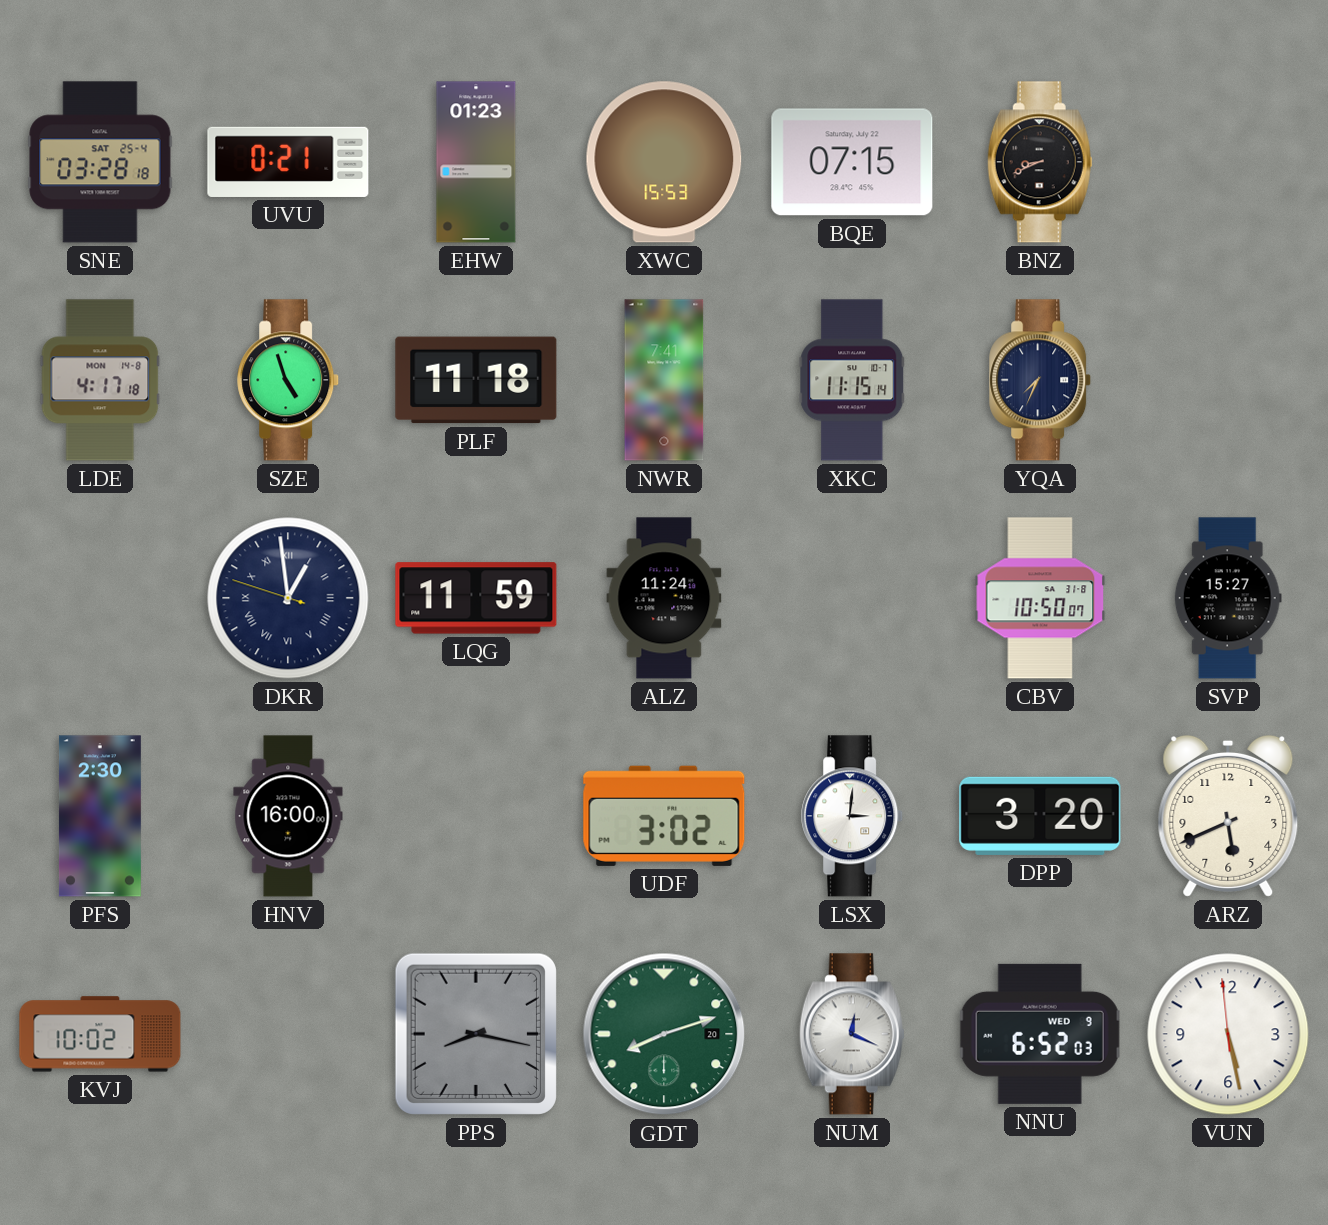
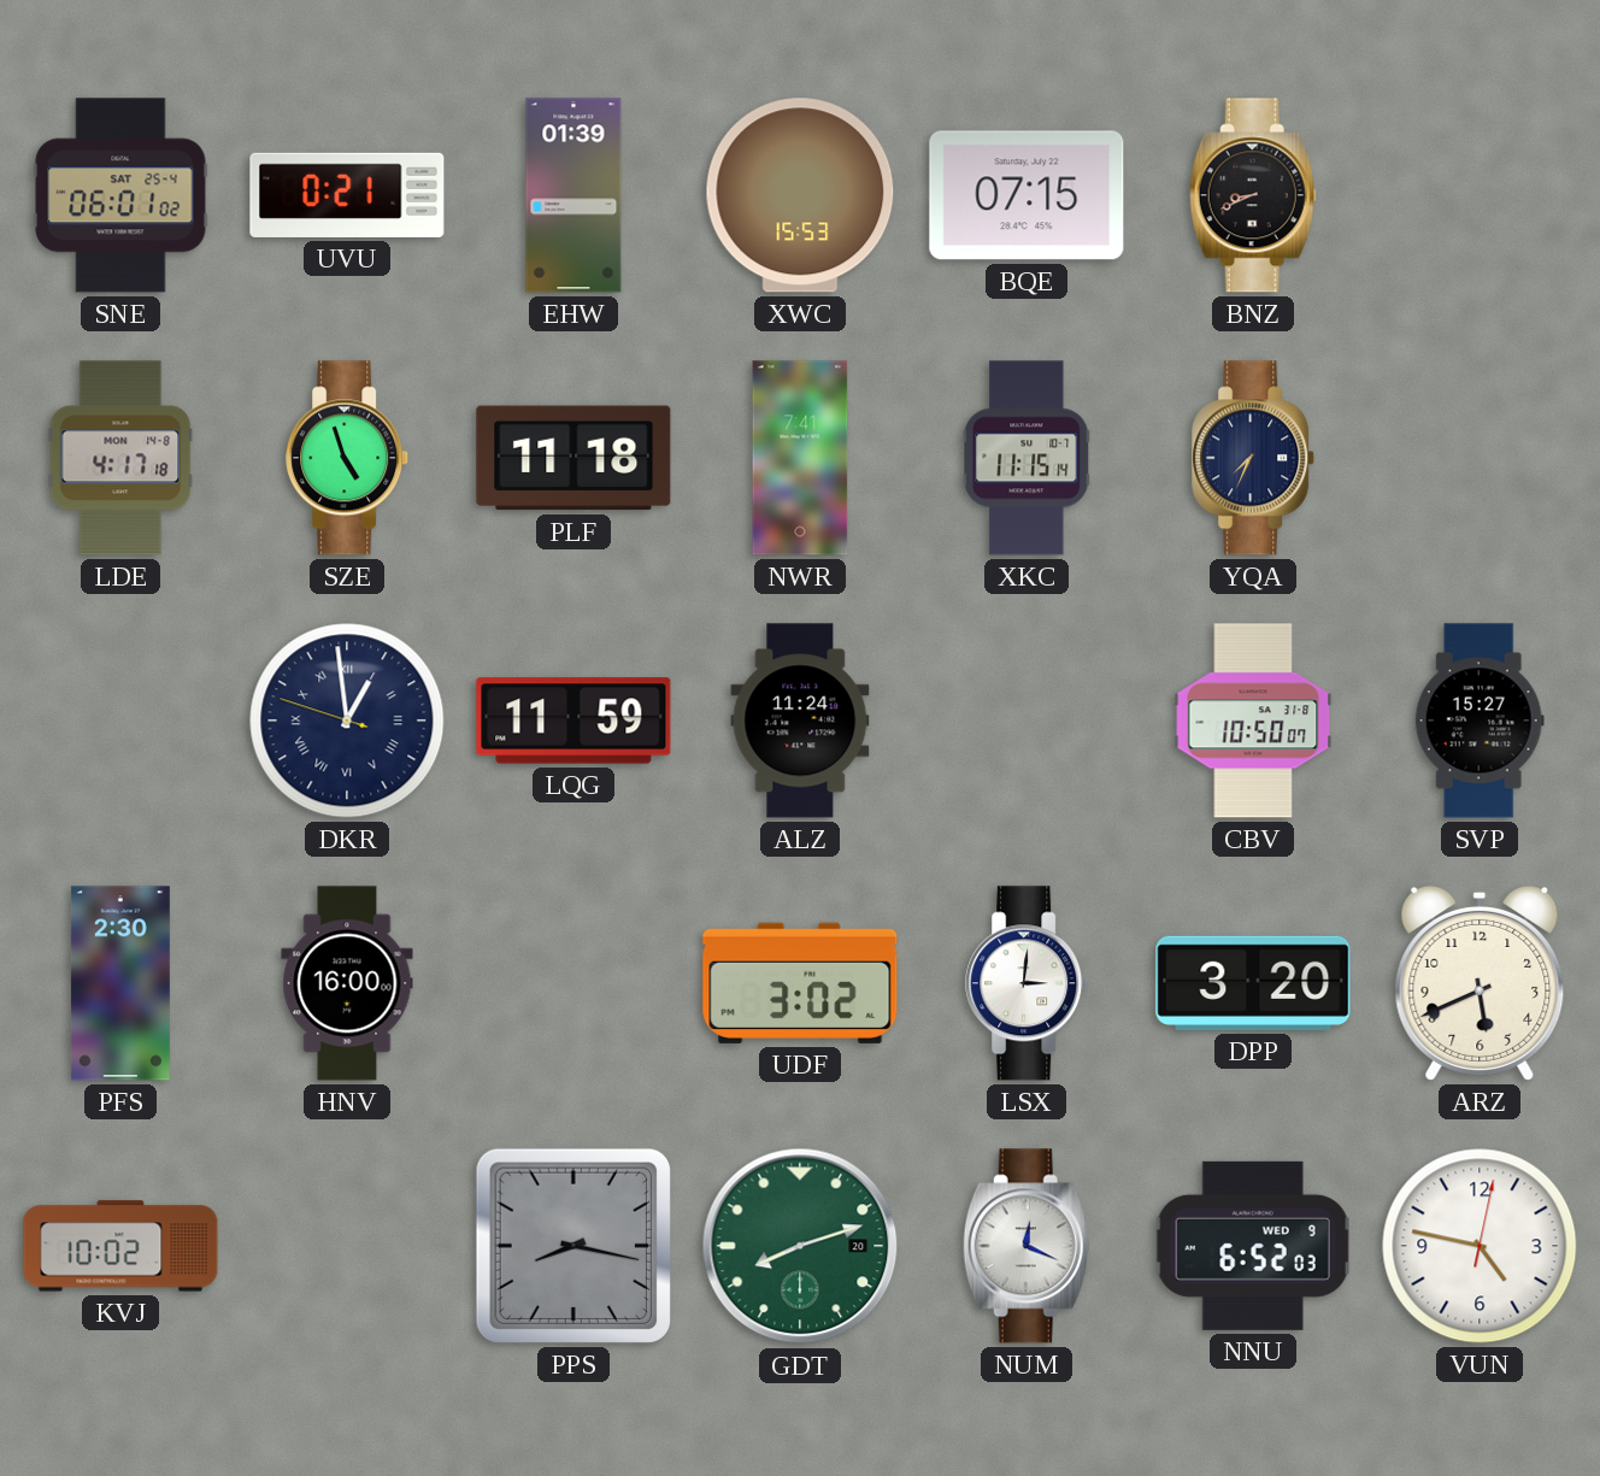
SNE: 03:28 -> 06:01 (120, 195)
EHW: 01:23 -> 01:39 (573, 195)
VUN: 5:27 -> 4:47 (1480, 1246)
